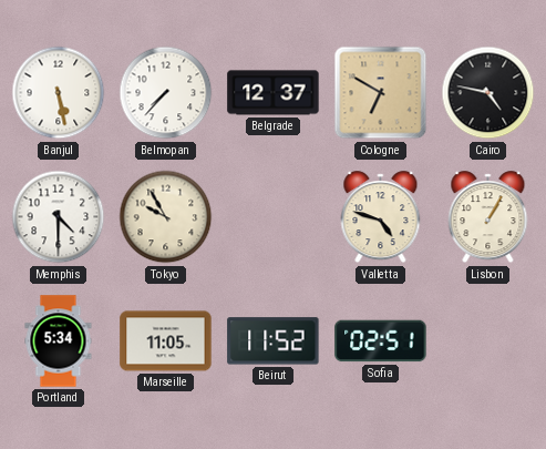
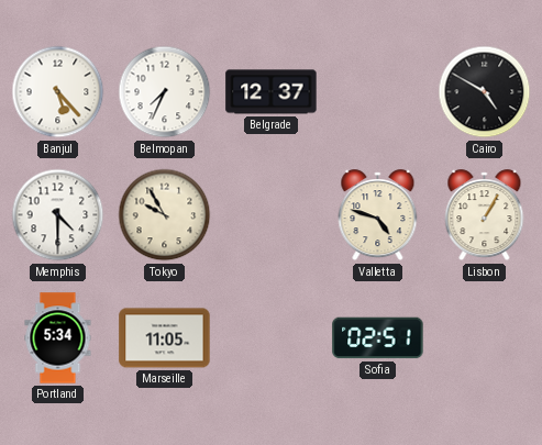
Banjul: 5:28 -> 5:23 (58, 92)
Belmopan: 7:37 -> 7:34 (165, 92)
Cologne: 6:50 -> none (381, 93)
Cairo: 4:47 -> 4:50 (485, 92)
Beirut: 11:52 -> none (274, 341)
